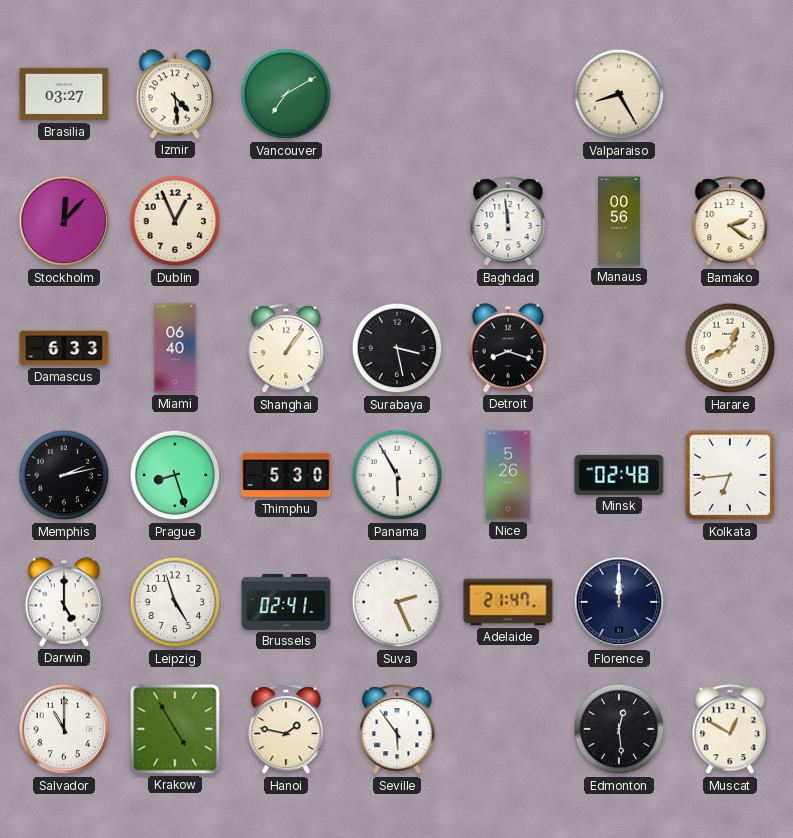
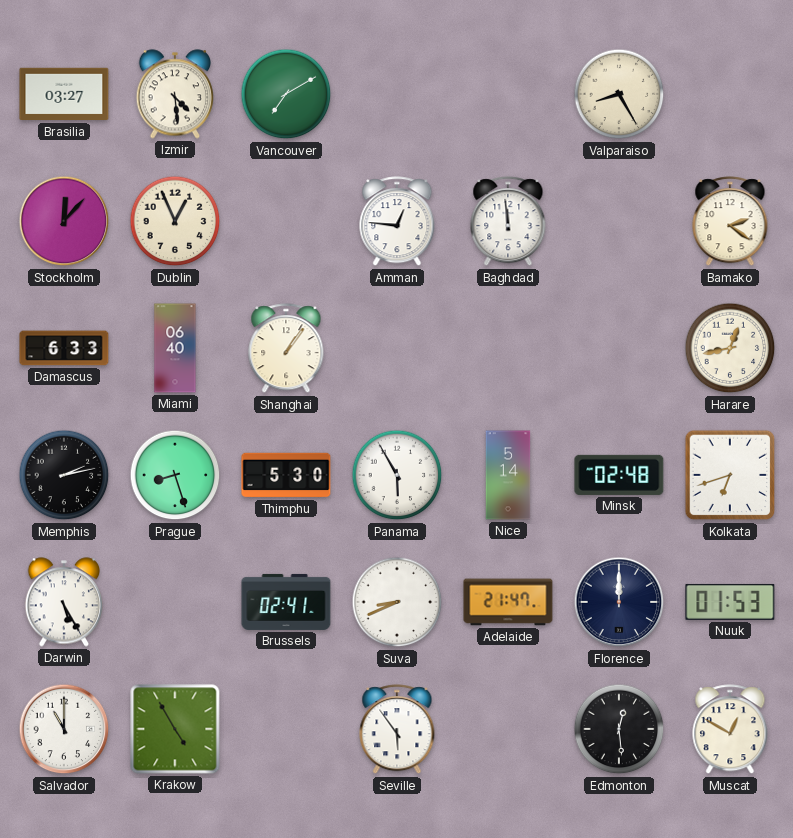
Amman: none -> 12:46 (397, 222)
Manaus: 00:56 -> none (619, 221)
Surabaya: 3:28 -> none (397, 348)
Detroit: 8:18 -> none (508, 348)
Harare: 12:41 -> 12:43 (730, 348)
Nice: 5:26 -> 5:14 (508, 475)
Kolkata: 6:44 -> 6:42 (730, 475)
Darwin: 5:00 -> 5:25 (64, 602)
Leipzig: 4:57 -> none (175, 602)
Suva: 2:26 -> 8:41 (397, 602)
Nuuk: none -> 01:53 (730, 602)
Hanoi: 1:47 -> none (286, 730)
